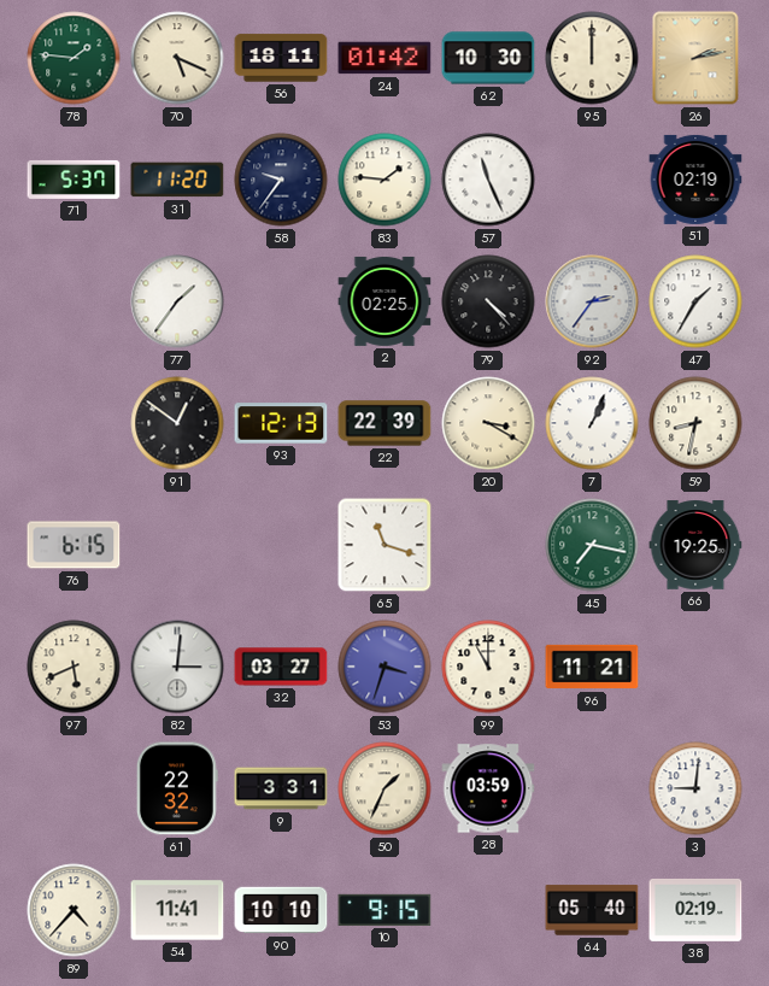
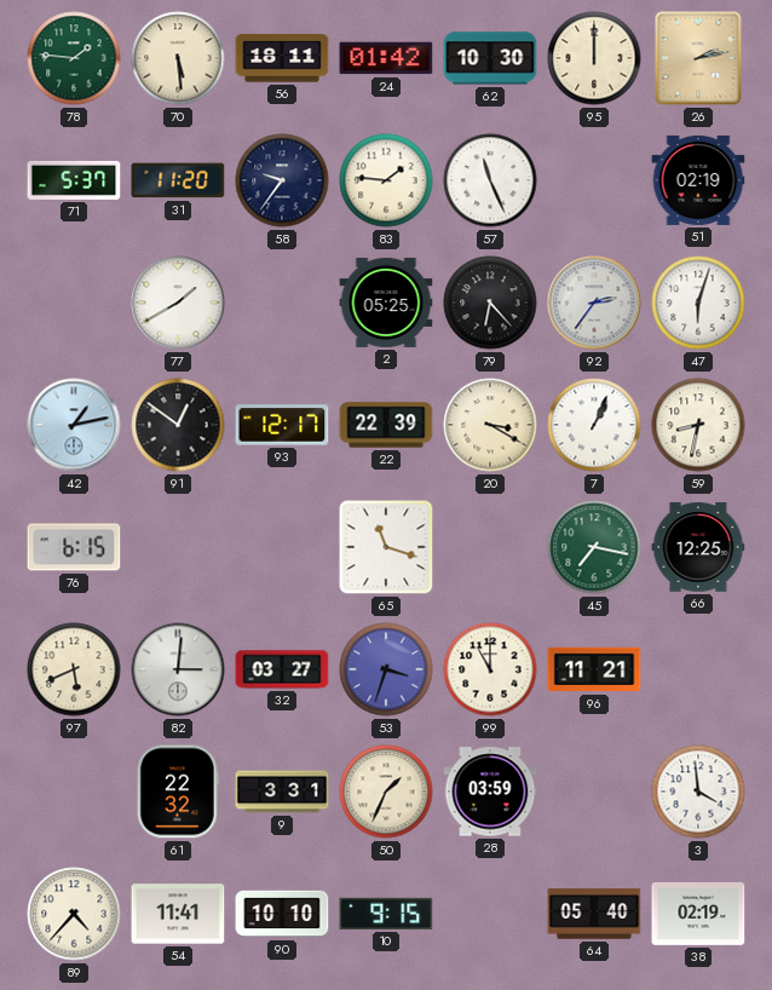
70: 5:19 -> 5:29 (178, 58)
77: 1:36 -> 1:40 (178, 303)
2: 02:25 -> 05:25 (386, 303)
79: 4:23 -> 6:23 (490, 303)
47: 1:35 -> 6:03 (698, 303)
42: none -> 1:13 (74, 425)
93: 12:13 -> 12:17 (282, 425)
66: 19:25 -> 12:25 (698, 547)
3: 9:01 -> 3:59 (698, 792)
